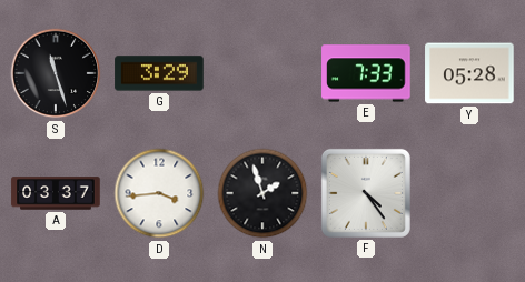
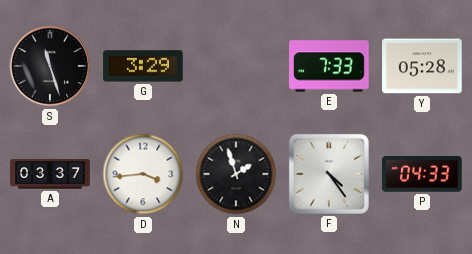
P: none -> 04:33 (422, 175)
